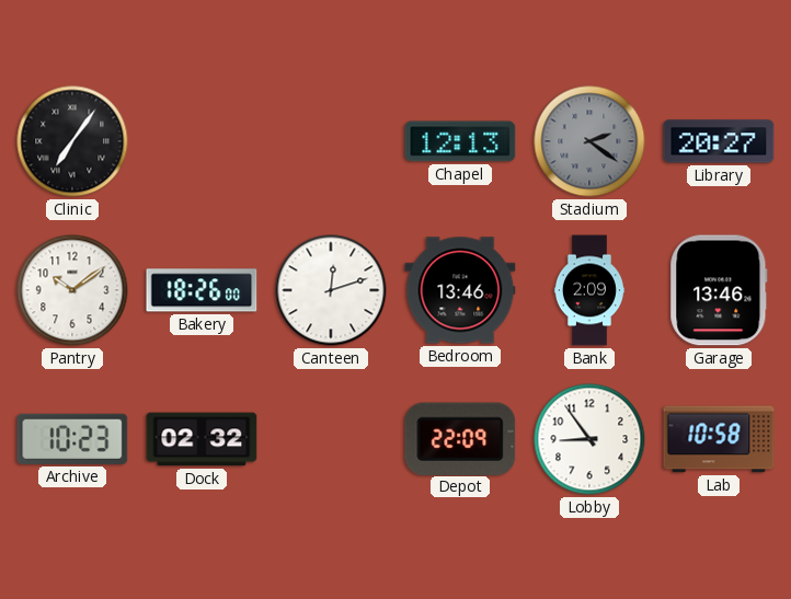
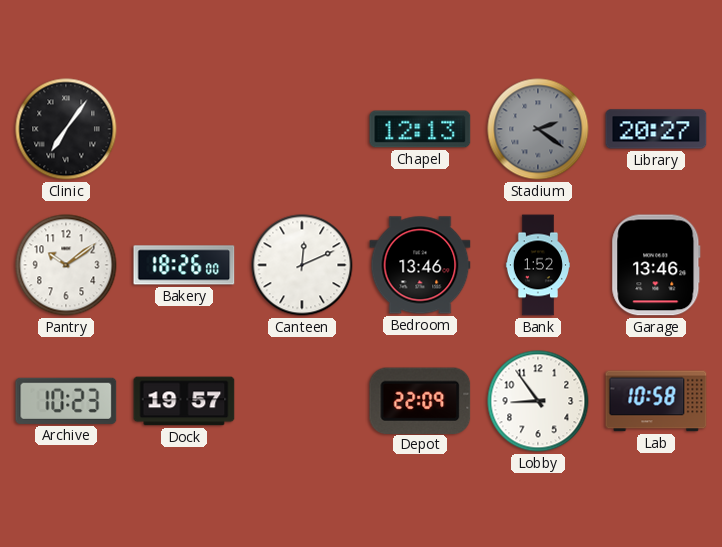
Canteen: 12:12 -> 12:11 (302, 265)
Bank: 2:09 -> 1:52 (537, 265)
Dock: 02:32 -> 19:57 (184, 401)
